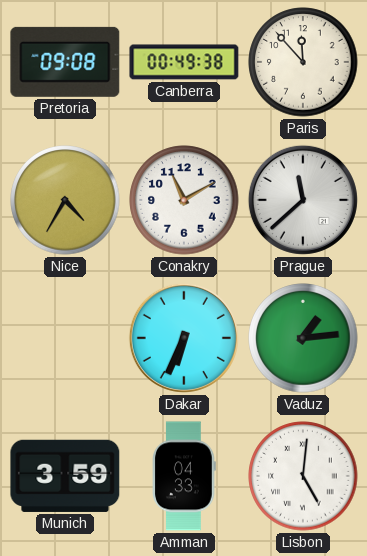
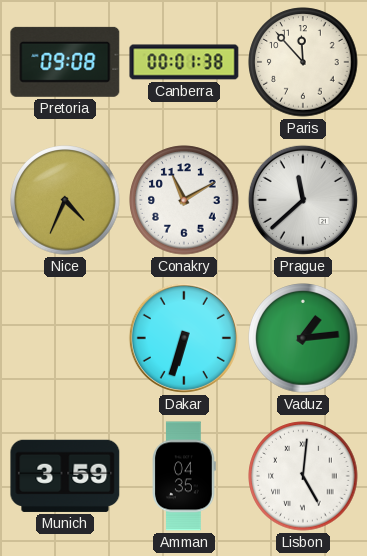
Canberra: 00:49 -> 00:01 (184, 62)
Nice: 4:35 -> 4:34 (65, 200)
Dakar: 6:34 -> 6:33 (184, 338)
Amman: 04:33 -> 04:35 (184, 476)
